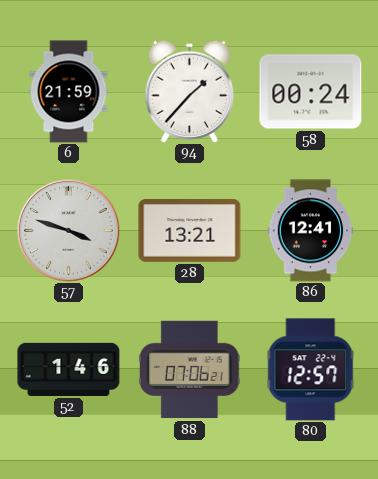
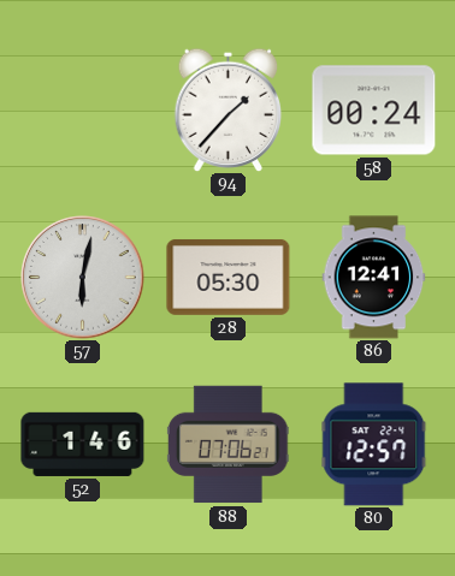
6: 21:59 -> none (69, 92)
57: 3:48 -> 6:02 (83, 278)
28: 13:21 -> 05:30 (229, 277)
